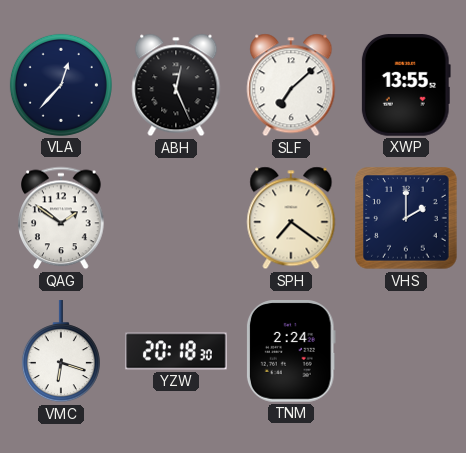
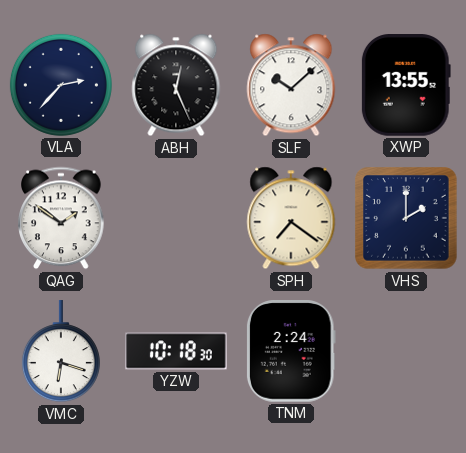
VLA: 12:37 -> 2:37 (61, 85)
SLF: 7:08 -> 10:08 (291, 85)
YZW: 20:18 -> 10:18 (176, 351)
